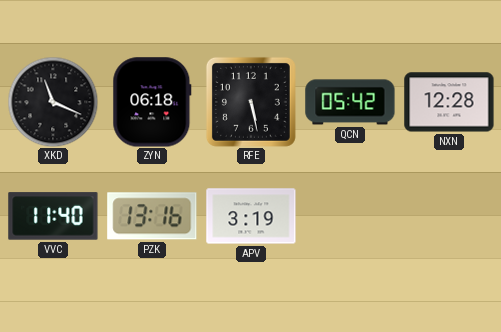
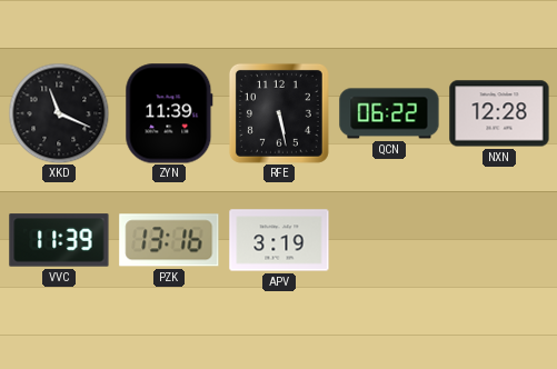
ZYN: 06:18 -> 11:39 (169, 113)
QCN: 05:42 -> 06:22 (389, 113)
VVC: 11:40 -> 11:39 (59, 240)
